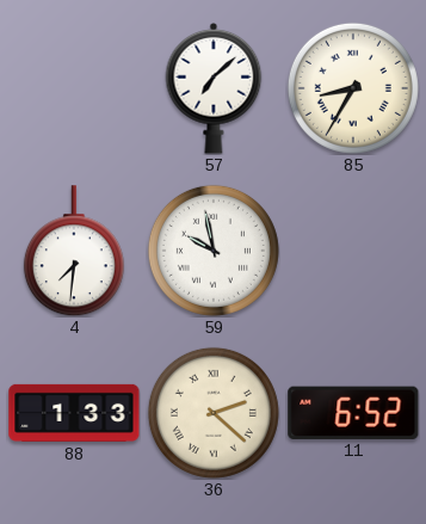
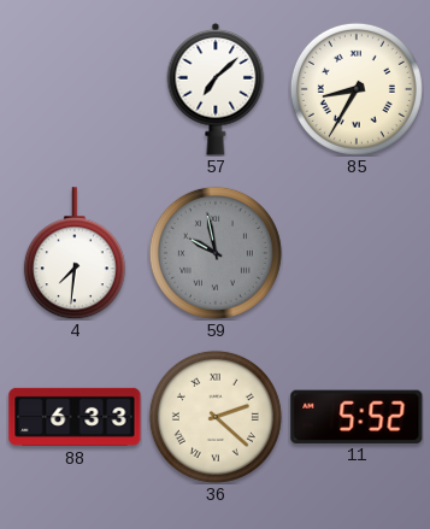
59 dial: white -> grey (216, 253)
88: 1:33 -> 6:33 (75, 417)
11: 6:52 -> 5:52 (357, 416)
